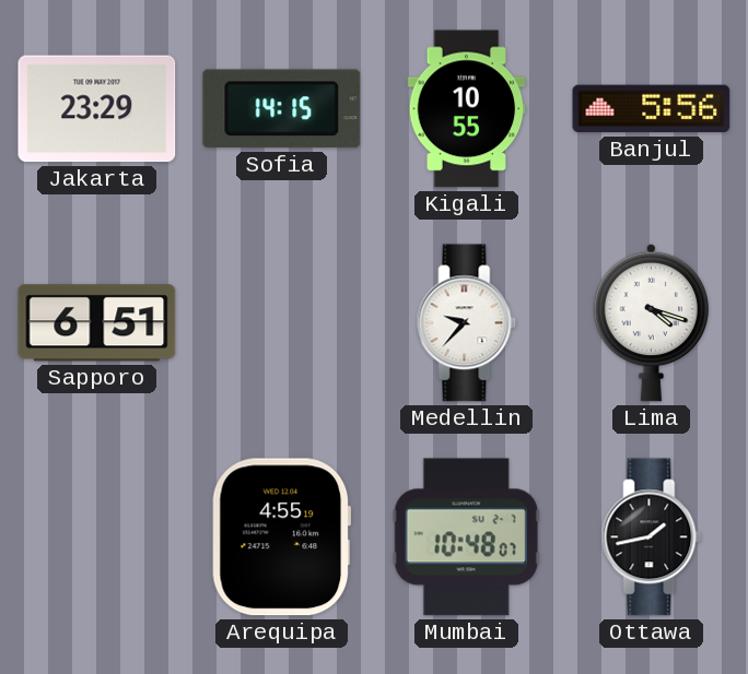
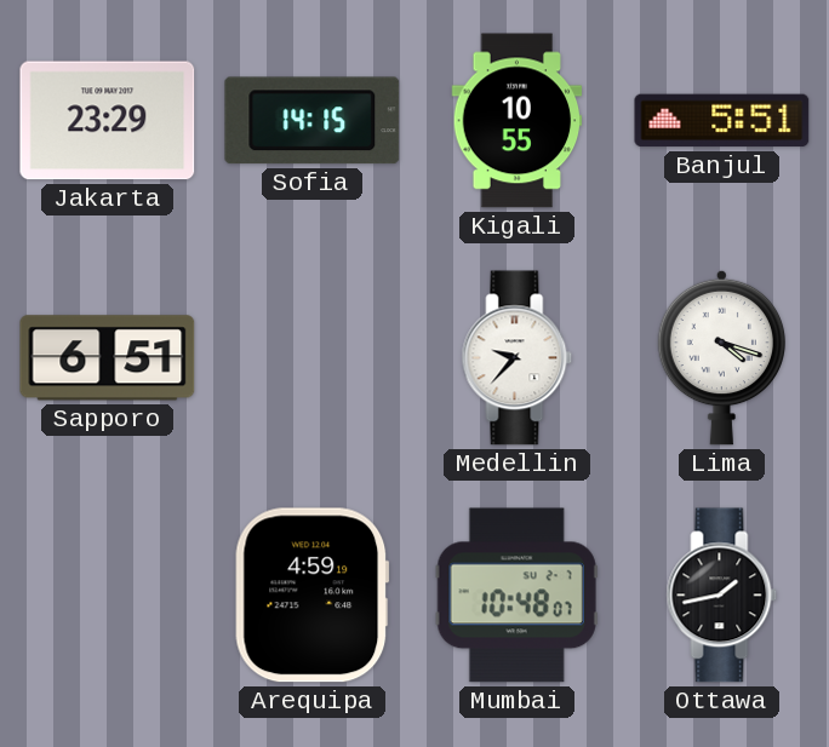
Banjul: 5:56 -> 5:51 (722, 121)
Arequipa: 4:55 -> 4:59 (313, 596)
